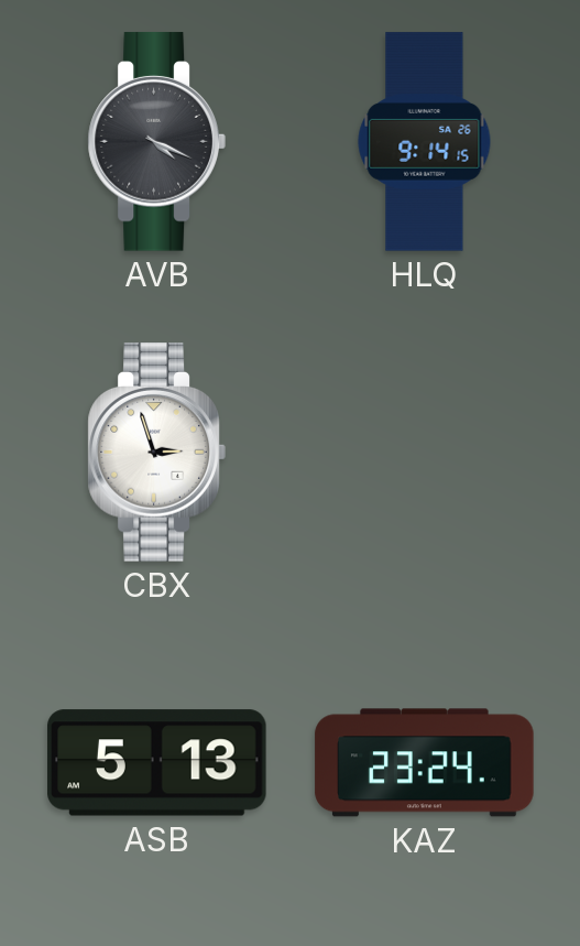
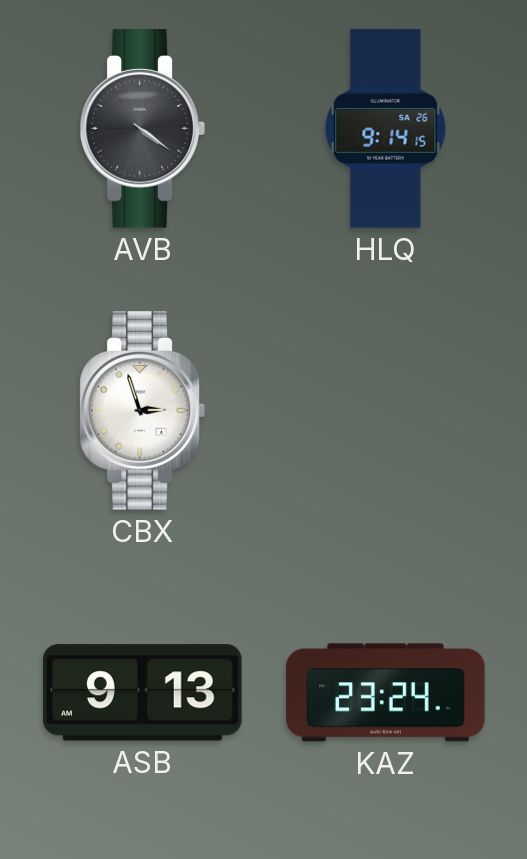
AVB: 4:19 -> 4:21 (142, 129)
ASB: 5:13 -> 9:13 (143, 693)
